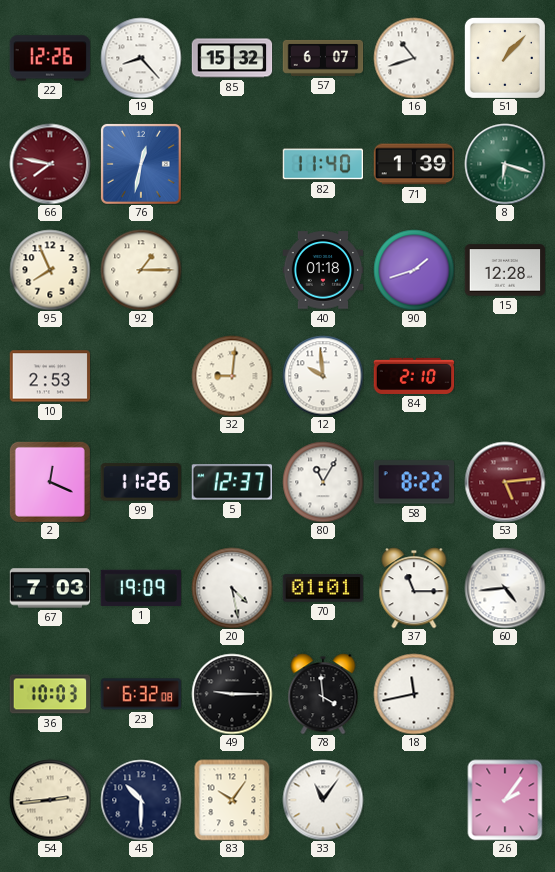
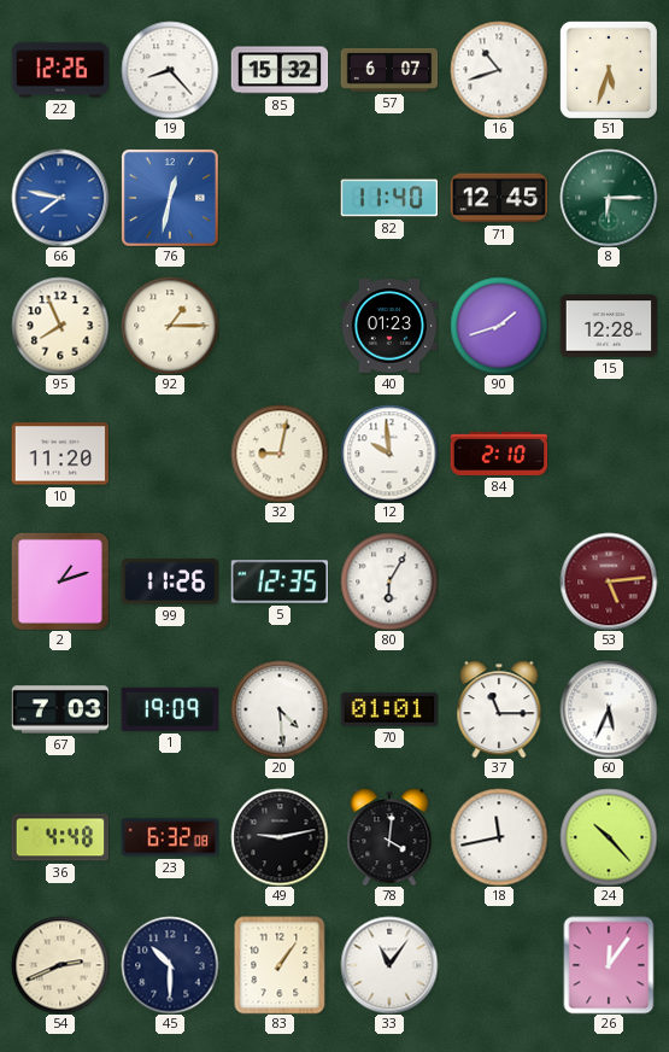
51: 1:07 -> 5:33 (609, 70)
66 dial: burgundy -> blue (60, 198)
71: 1:39 -> 12:45 (499, 198)
8: 6:18 -> 6:15 (609, 198)
40: 01:18 -> 01:23 (389, 326)
10: 2:53 -> 11:20 (60, 454)
32: 9:01 -> 9:02 (280, 454)
2: 12:19 -> 1:12 (60, 581)
5: 12:37 -> 12:35 (280, 581)
80: 11:05 -> 6:05 (389, 581)
58: 8:22 -> none (413, 482)
20: 4:28 -> 4:29 (280, 709)
60: 4:44 -> 5:34 (609, 709)
36: 10:03 -> 4:48 (60, 837)
49: 9:15 -> 9:13 (280, 837)
78: 3:59 -> 4:01 (389, 837)
24: none -> 10:23 (609, 837)
54: 2:44 -> 2:41 (60, 965)
83: 10:06 -> 1:06 (280, 965)
26: 2:06 -> 12:06 (609, 965)
